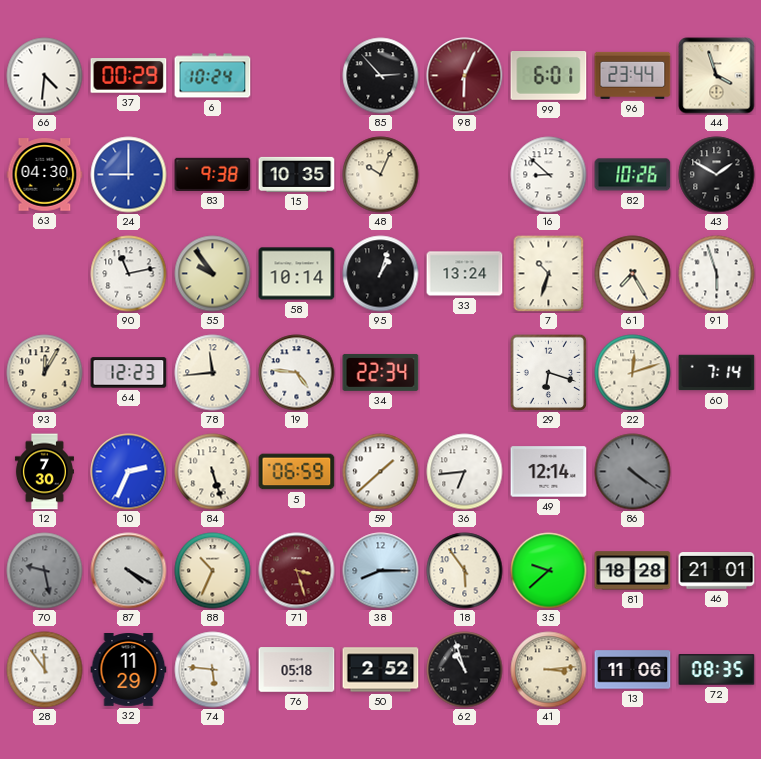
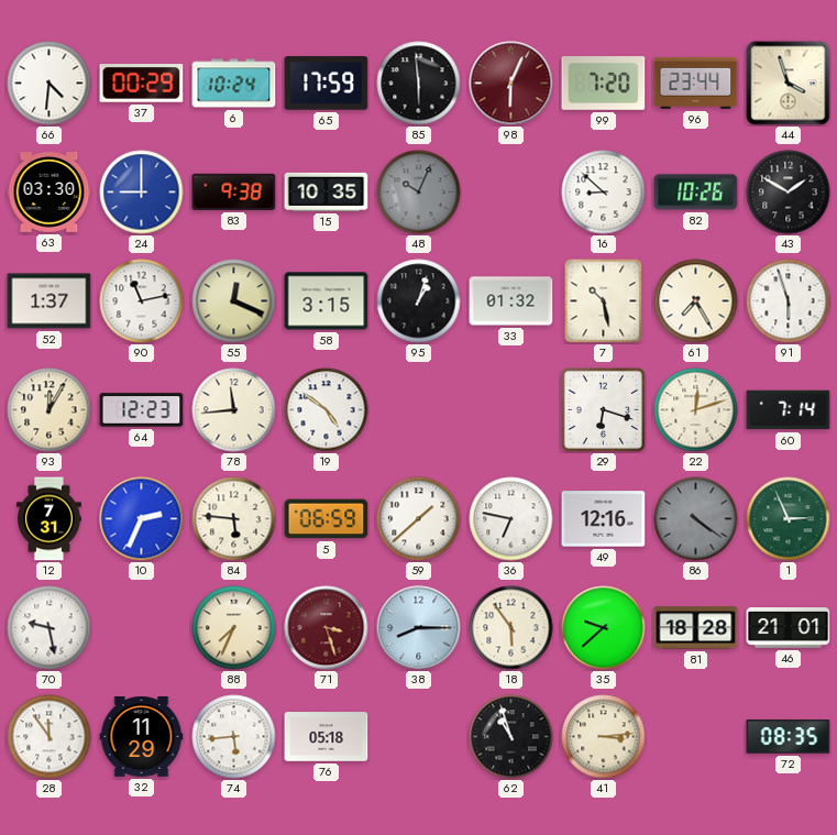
65: none -> 17:59 (327, 84)
85: 2:53 -> 5:59 (419, 84)
99: 6:01 -> 7:20 (604, 84)
63: 04:30 -> 03:30 (49, 193)
48 dial: cream -> grey (419, 193)
52: none -> 1:37 (49, 301)
55: 9:54 -> 12:19 (234, 301)
58: 10:14 -> 3:15 (327, 301)
33: 13:24 -> 01:32 (511, 301)
7: 10:33 -> 10:28 (604, 300)
19: 4:46 -> 4:51 (327, 410)
34: 22:34 -> none (381, 372)
12: 7:30 -> 7:31 (48, 519)
84: 5:27 -> 5:46 (234, 519)
36: 6:44 -> 6:47 (511, 519)
49: 12:14 -> 12:16 (604, 519)
1: none -> 2:56 (789, 519)
70 dial: grey -> white (49, 628)
87: 4:20 -> none (129, 571)
88: 10:34 -> 7:34 (234, 628)
74: 5:46 -> 5:44 (234, 737)
50: 2:52 -> none (381, 670)
13: 11:06 -> none (633, 670)
